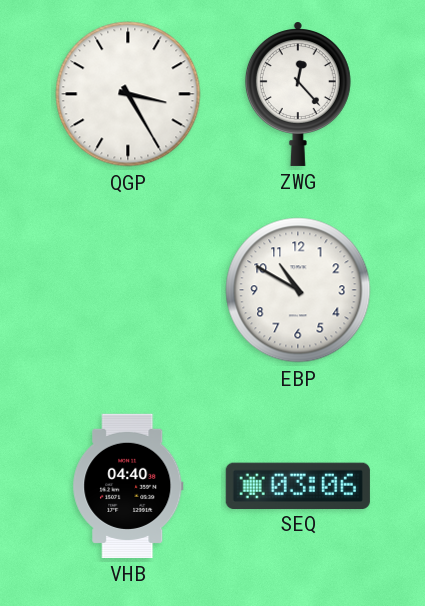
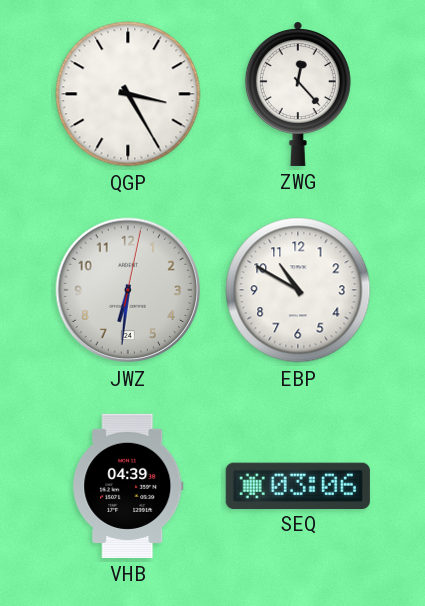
JWZ: none -> 6:31 (128, 290)
VHB: 04:40 -> 04:39 (128, 486)
